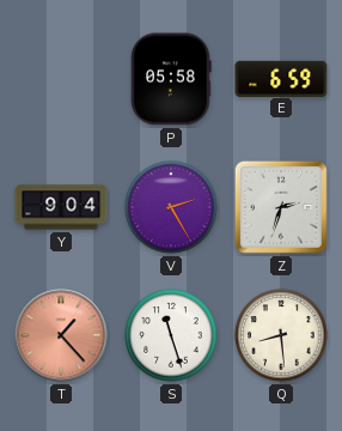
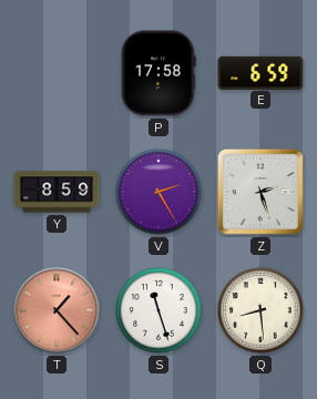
P: 05:58 -> 17:58 (158, 73)
Y: 9:04 -> 8:59 (57, 192)
Z: 2:33 -> 2:27 (260, 192)
